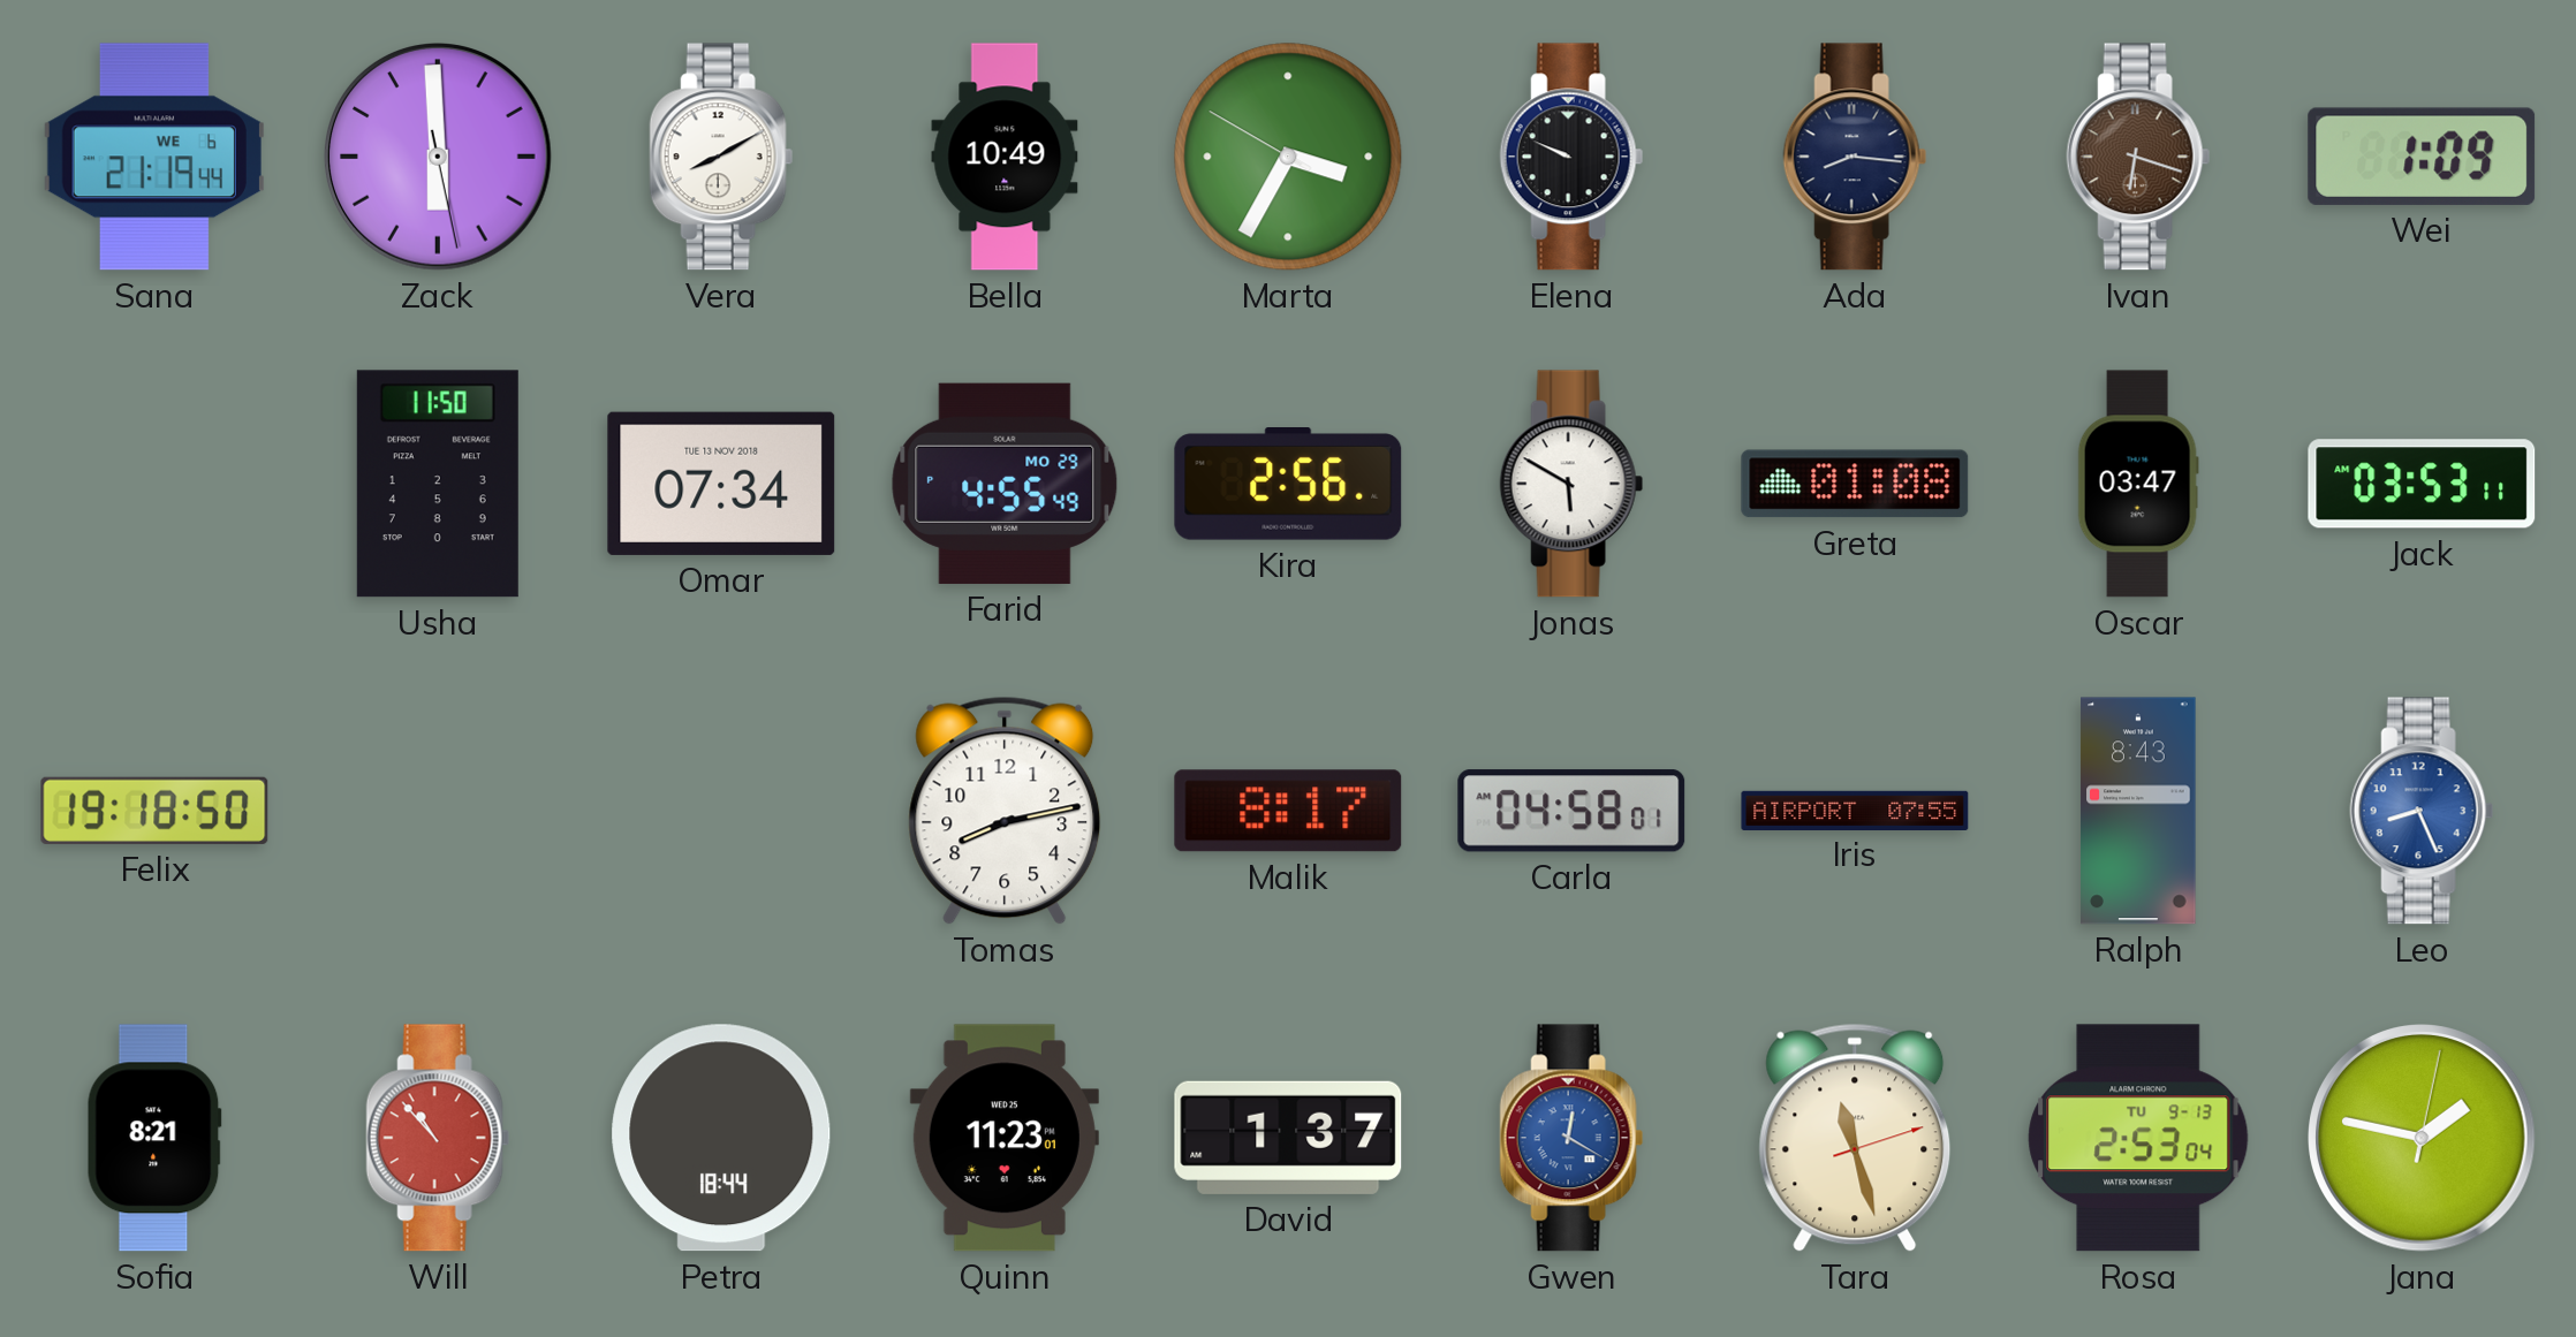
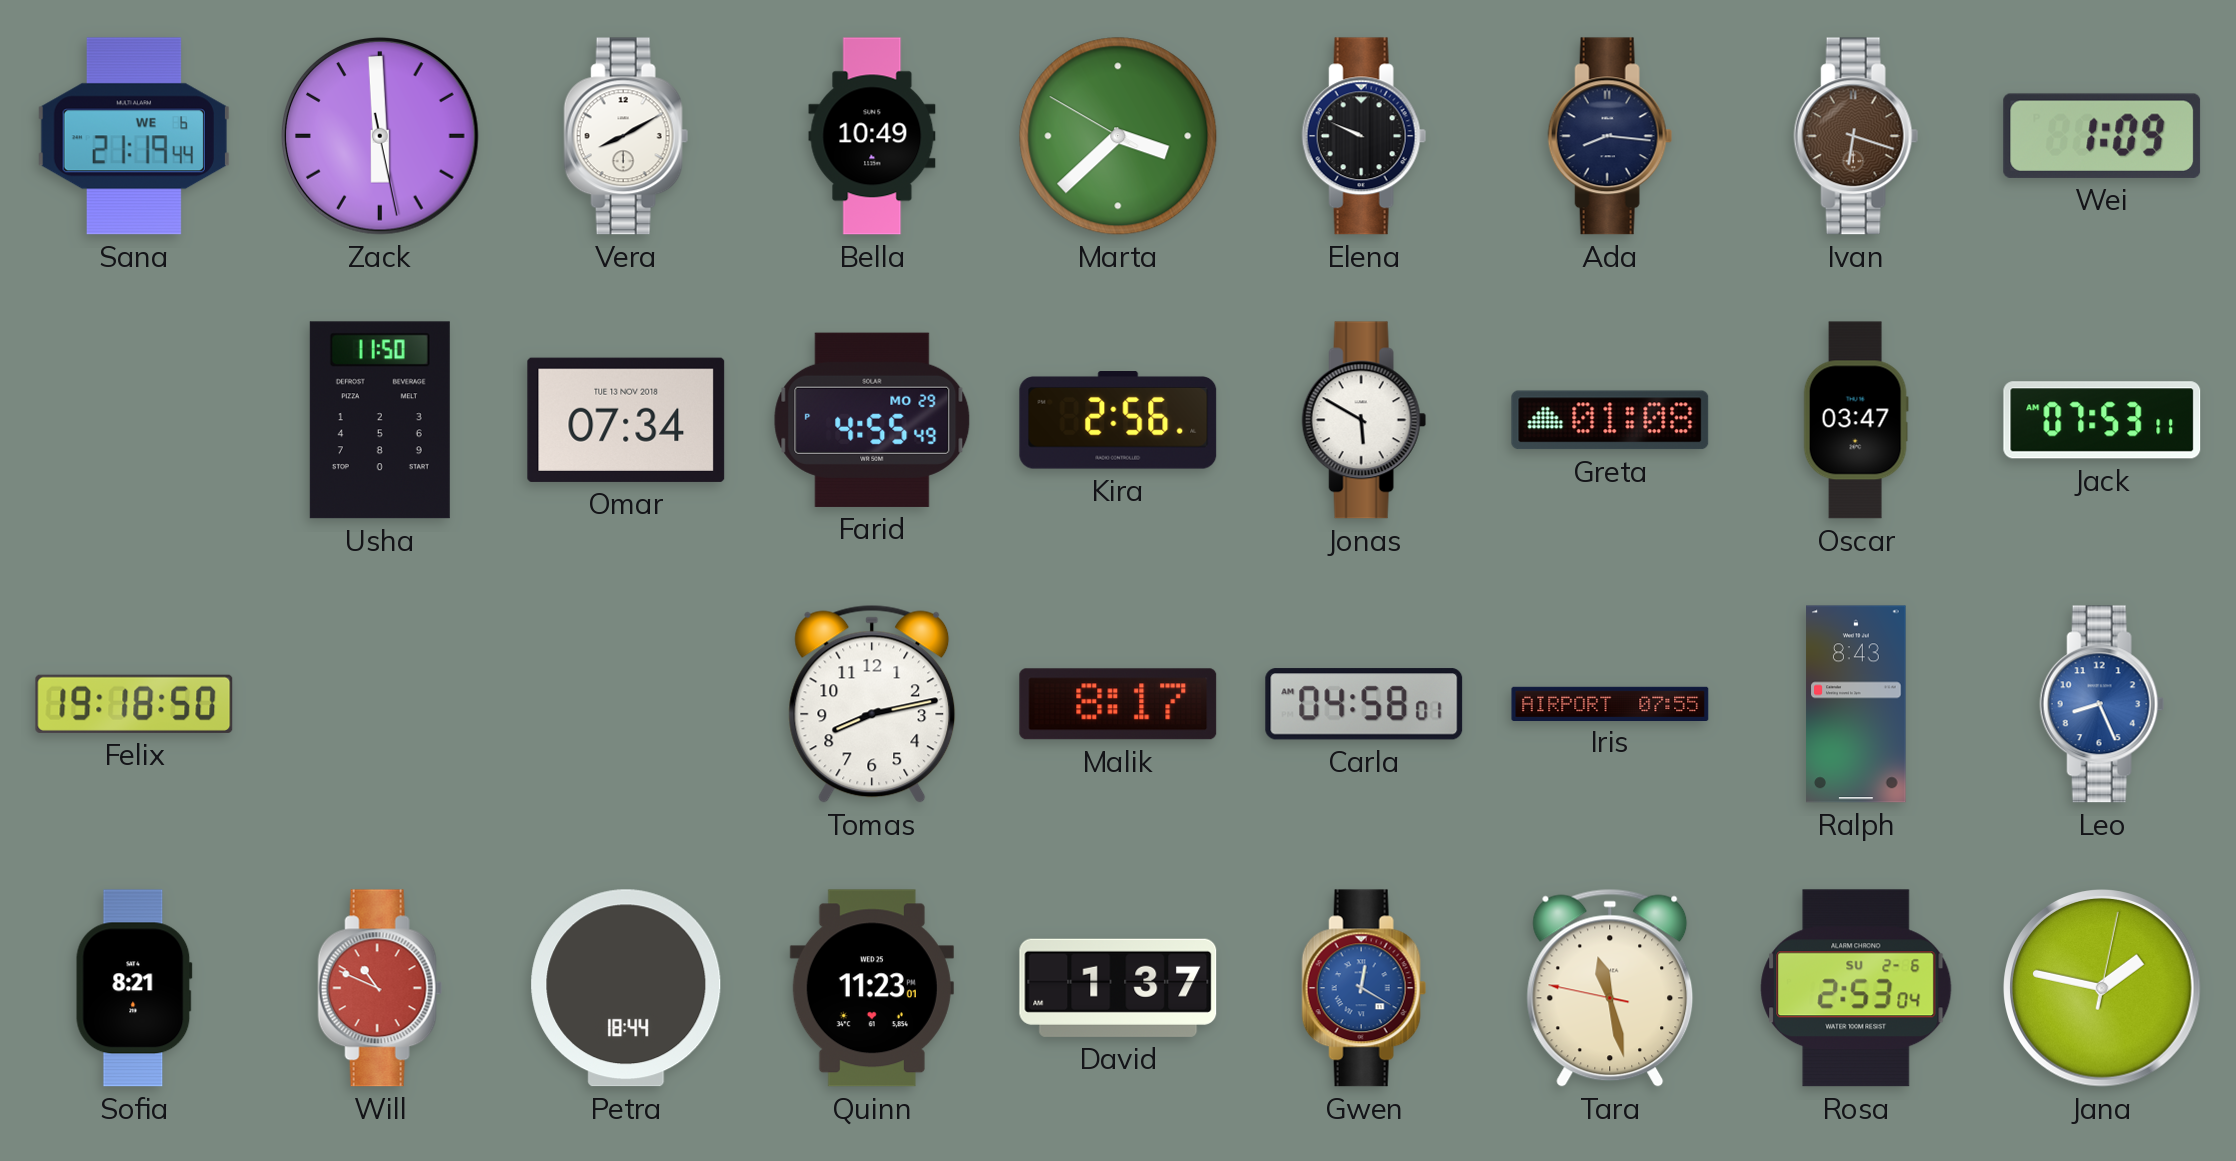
Marta: 3:34 -> 3:37 (1118, 136)
Jack: 03:53 -> 07:53 (2102, 420)
Will: 10:53 -> 10:49 (380, 988)
Tara: 11:27:12 -> 11:27:47 (1610, 988)
Rosa date: TU 9-13 -> SU 2-6 (1856, 988)
